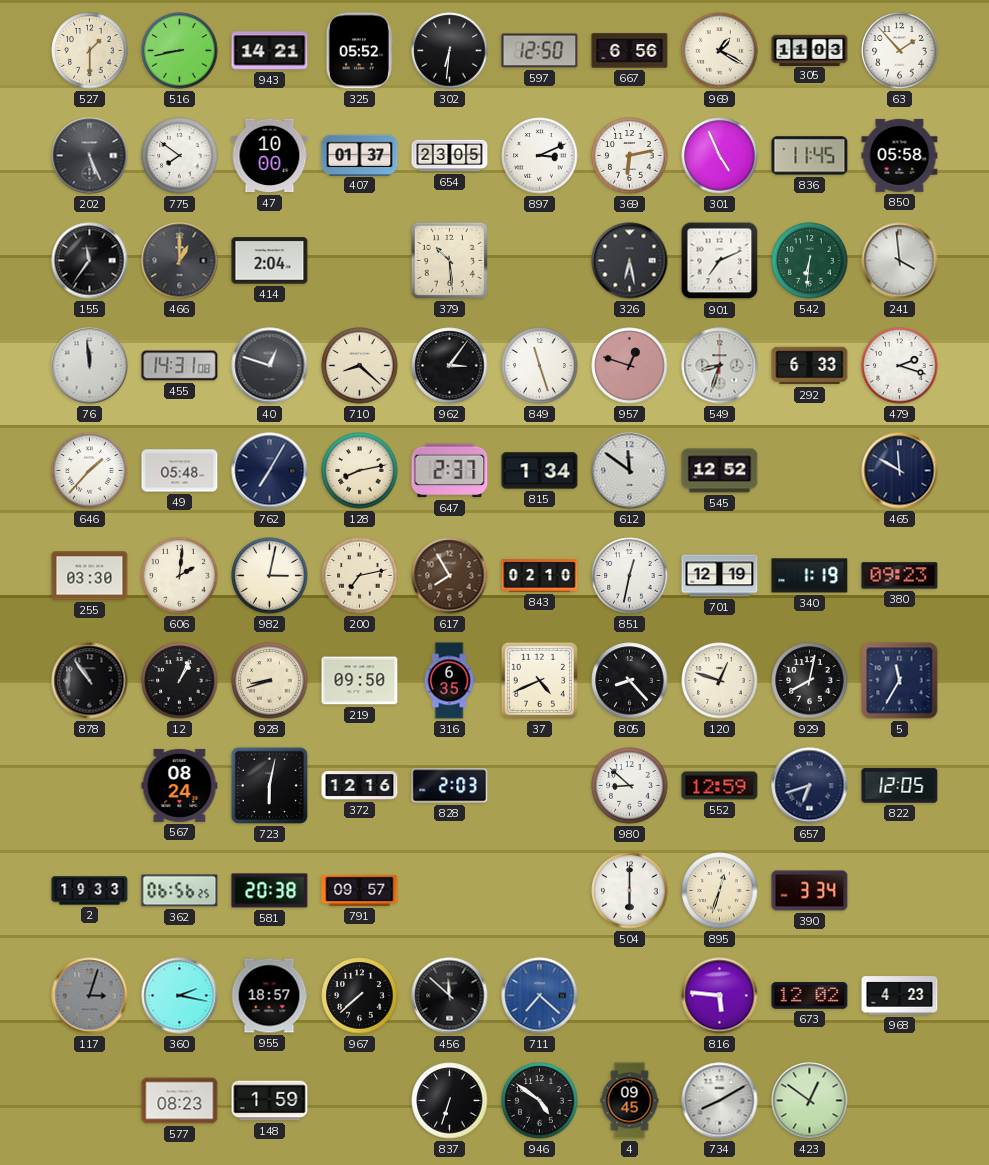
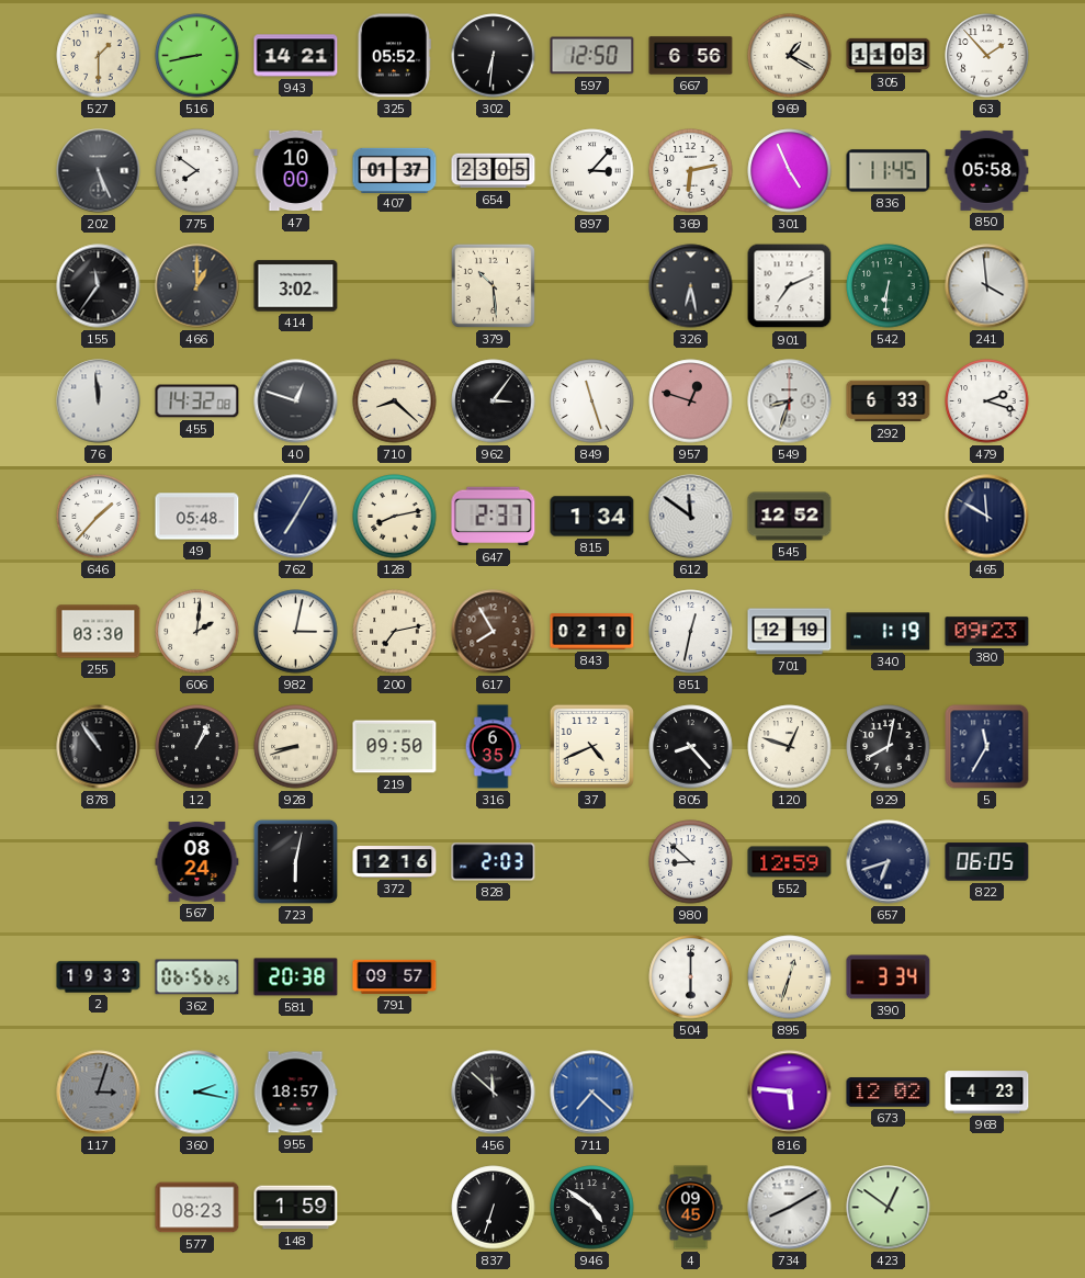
897: 3:11 -> 3:07 (592, 171)
414: 2:04 -> 3:02 (296, 286)
455: 14:31 -> 14:32 (197, 402)
822: 12:05 -> 06:05 (987, 862)
967: 7:38 -> none (360, 996)
